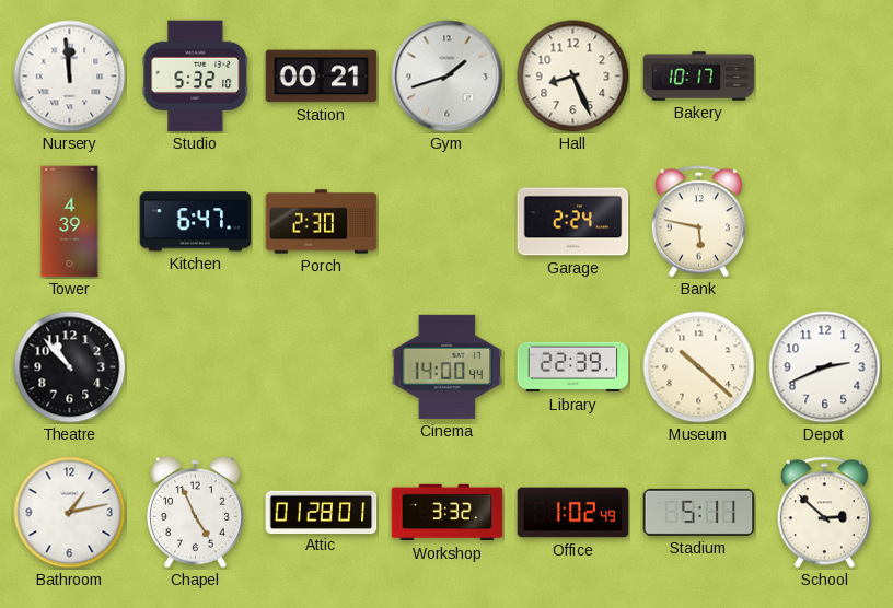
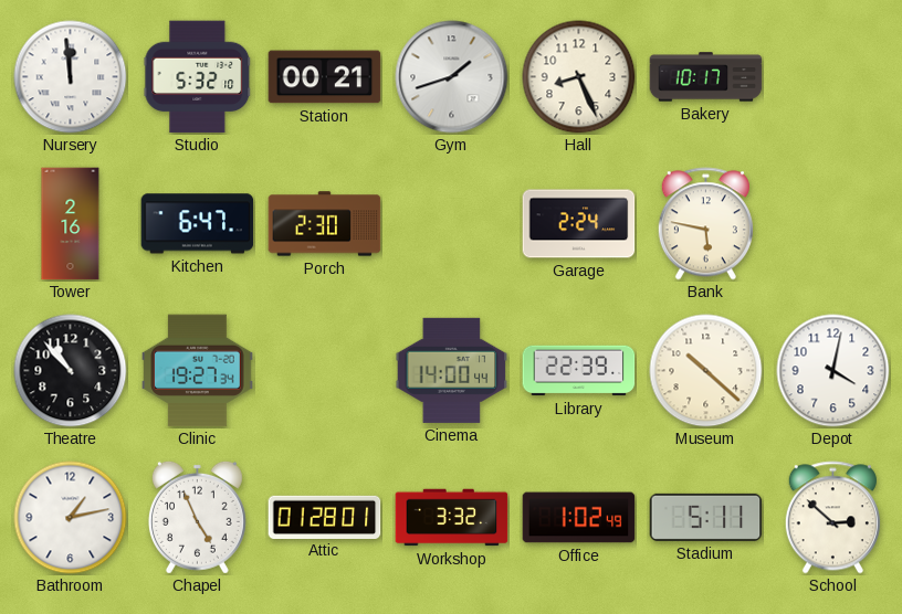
Tower: 4:39 -> 2:16 (71, 224)
Clinic: none -> 19:27 (198, 371)
Depot: 2:41 -> 4:02 (833, 371)
